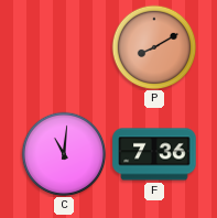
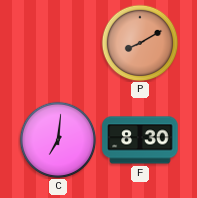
C: 11:01 -> 7:01 (58, 140)
F: 7:36 -> 8:30 (140, 140)
